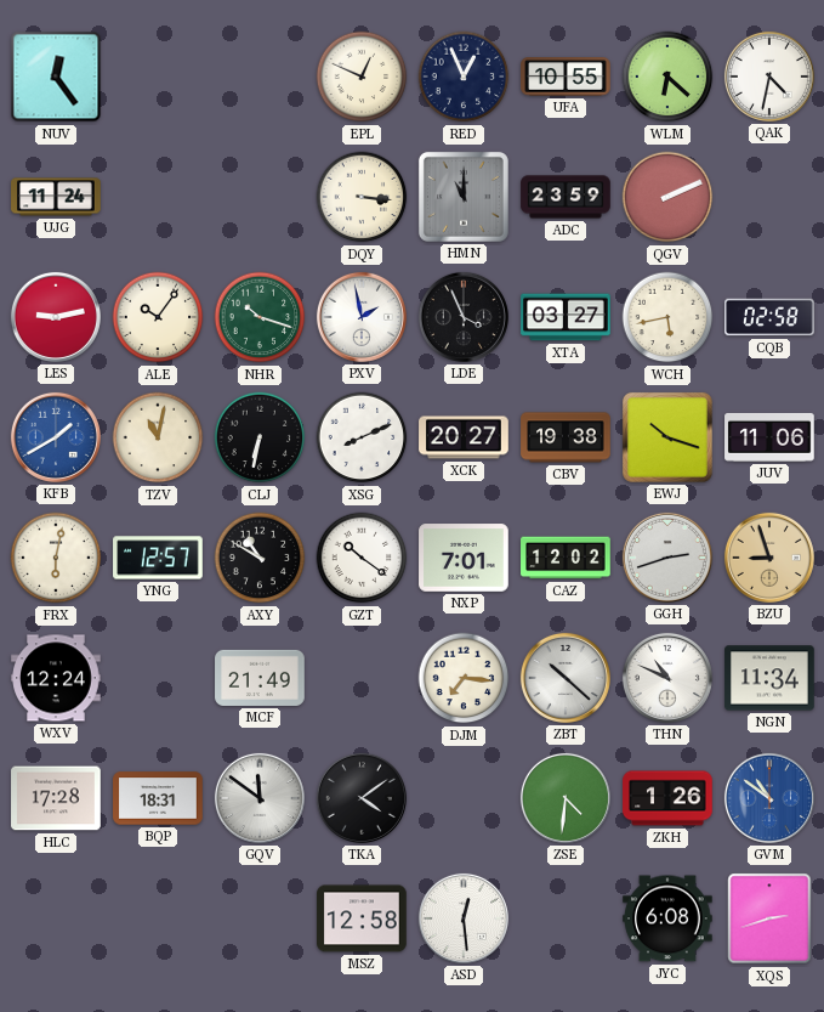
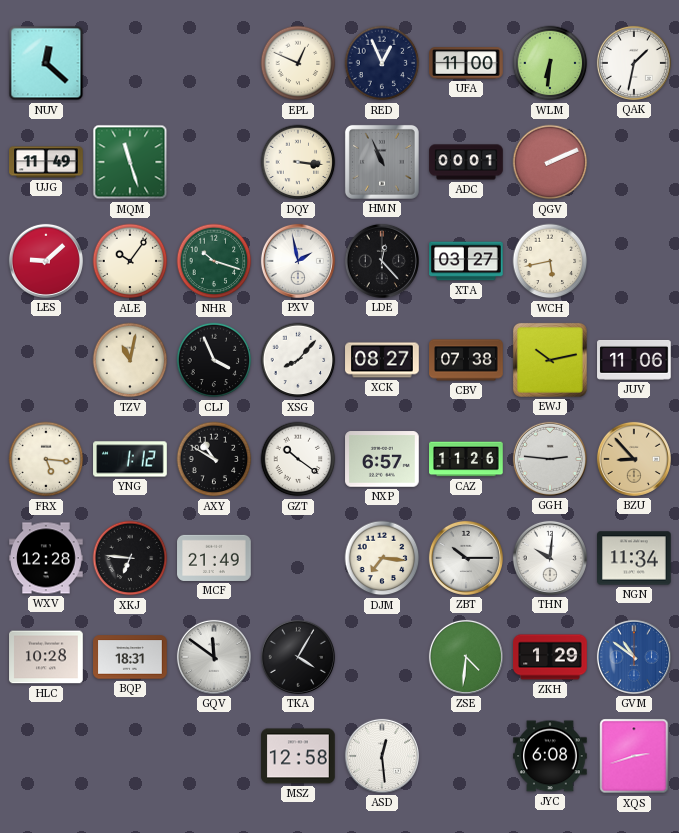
NUV: 12:24 -> 12:22 (46, 63)
UFA: 10:55 -> 11:00 (466, 63)
WLM: 6:22 -> 6:31 (550, 63)
QAK: 4:32 -> 1:32 (634, 63)
UJG: 11:24 -> 11:49 (46, 162)
MQM: none -> 11:27 (130, 162)
HMN: 11:00 -> 10:56 (382, 162)
ADC: 23:59 -> 00:01 (466, 162)
LES: 9:13 -> 9:08 (46, 261)
LDE: 3:56 -> 12:23 (382, 261)
CQB: 02:58 -> none (769, 317)
KFB: 1:40 -> none (56, 437)
CLJ: 6:32 -> 3:56 (214, 360)
XSG: 8:11 -> 8:07 (298, 360)
XCK: 20:27 -> 08:27 (382, 360)
CBV: 19:38 -> 07:38 (466, 360)
EWJ: 10:18 -> 10:13 (550, 360)
FRX: 6:02 -> 5:16 (46, 459)
YNG: 12:57 -> 1:12 (130, 459)
NXP: 7:01 -> 6:57 (382, 459)
CAZ: 12:02 -> 11:26 (466, 459)
GGH: 2:42 -> 2:46 (550, 459)
BZU: 8:57 -> 8:53 (634, 459)
WXV: 12:24 -> 12:28 (46, 558)
XKJ: none -> 6:46 (130, 558)
ZBT: 10:22 -> 10:15 (466, 558)
THN: 10:49 -> 10:01 (550, 558)
HLC: 17:28 -> 10:28 (46, 657)
TKA: 4:09 -> 4:05 (298, 657)
ZKH: 1:26 -> 1:29 (550, 657)
